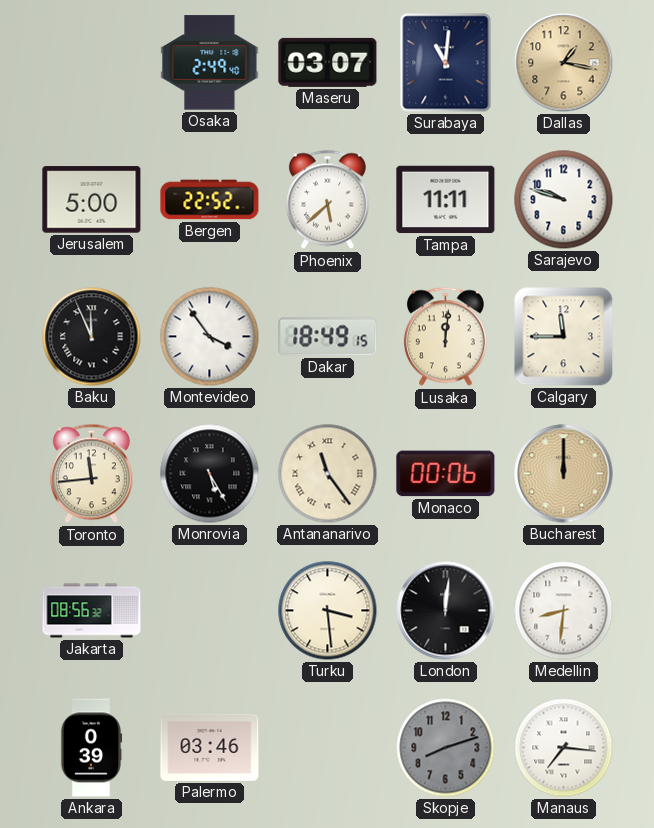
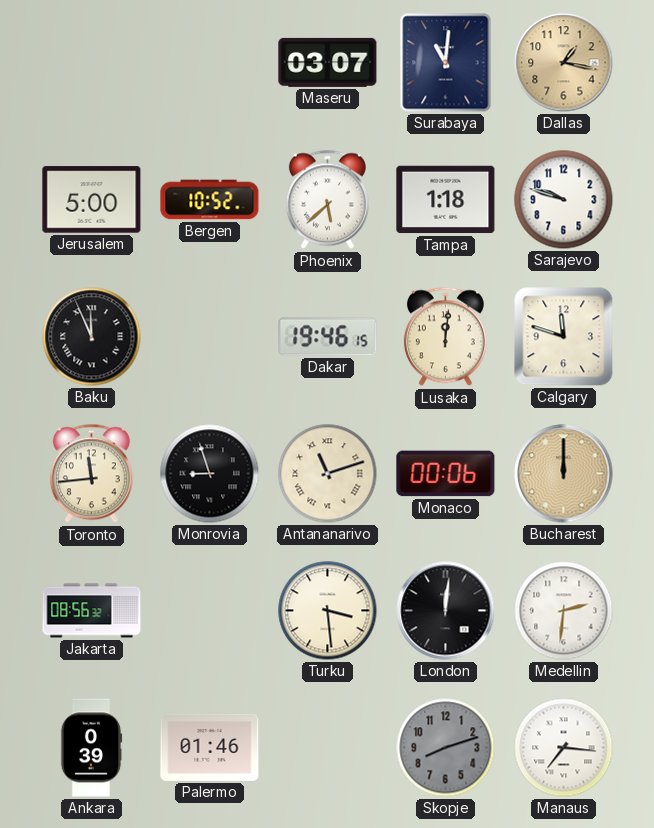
Osaka: 2:49 -> none (210, 63)
Bergen: 22:52 -> 10:52 (210, 200)
Tampa: 11:11 -> 1:18 (446, 200)
Montevideo: 3:54 -> none (210, 337)
Dakar: 18:49 -> 19:46 (328, 337)
Calgary: 11:45 -> 11:48 (564, 337)
Monrovia: 5:25 -> 8:57 (210, 474)
Antananarivo: 11:24 -> 11:12 (328, 474)
Medellin: 8:31 -> 2:31 (564, 611)
Palermo: 03:46 -> 01:46 (210, 747)
